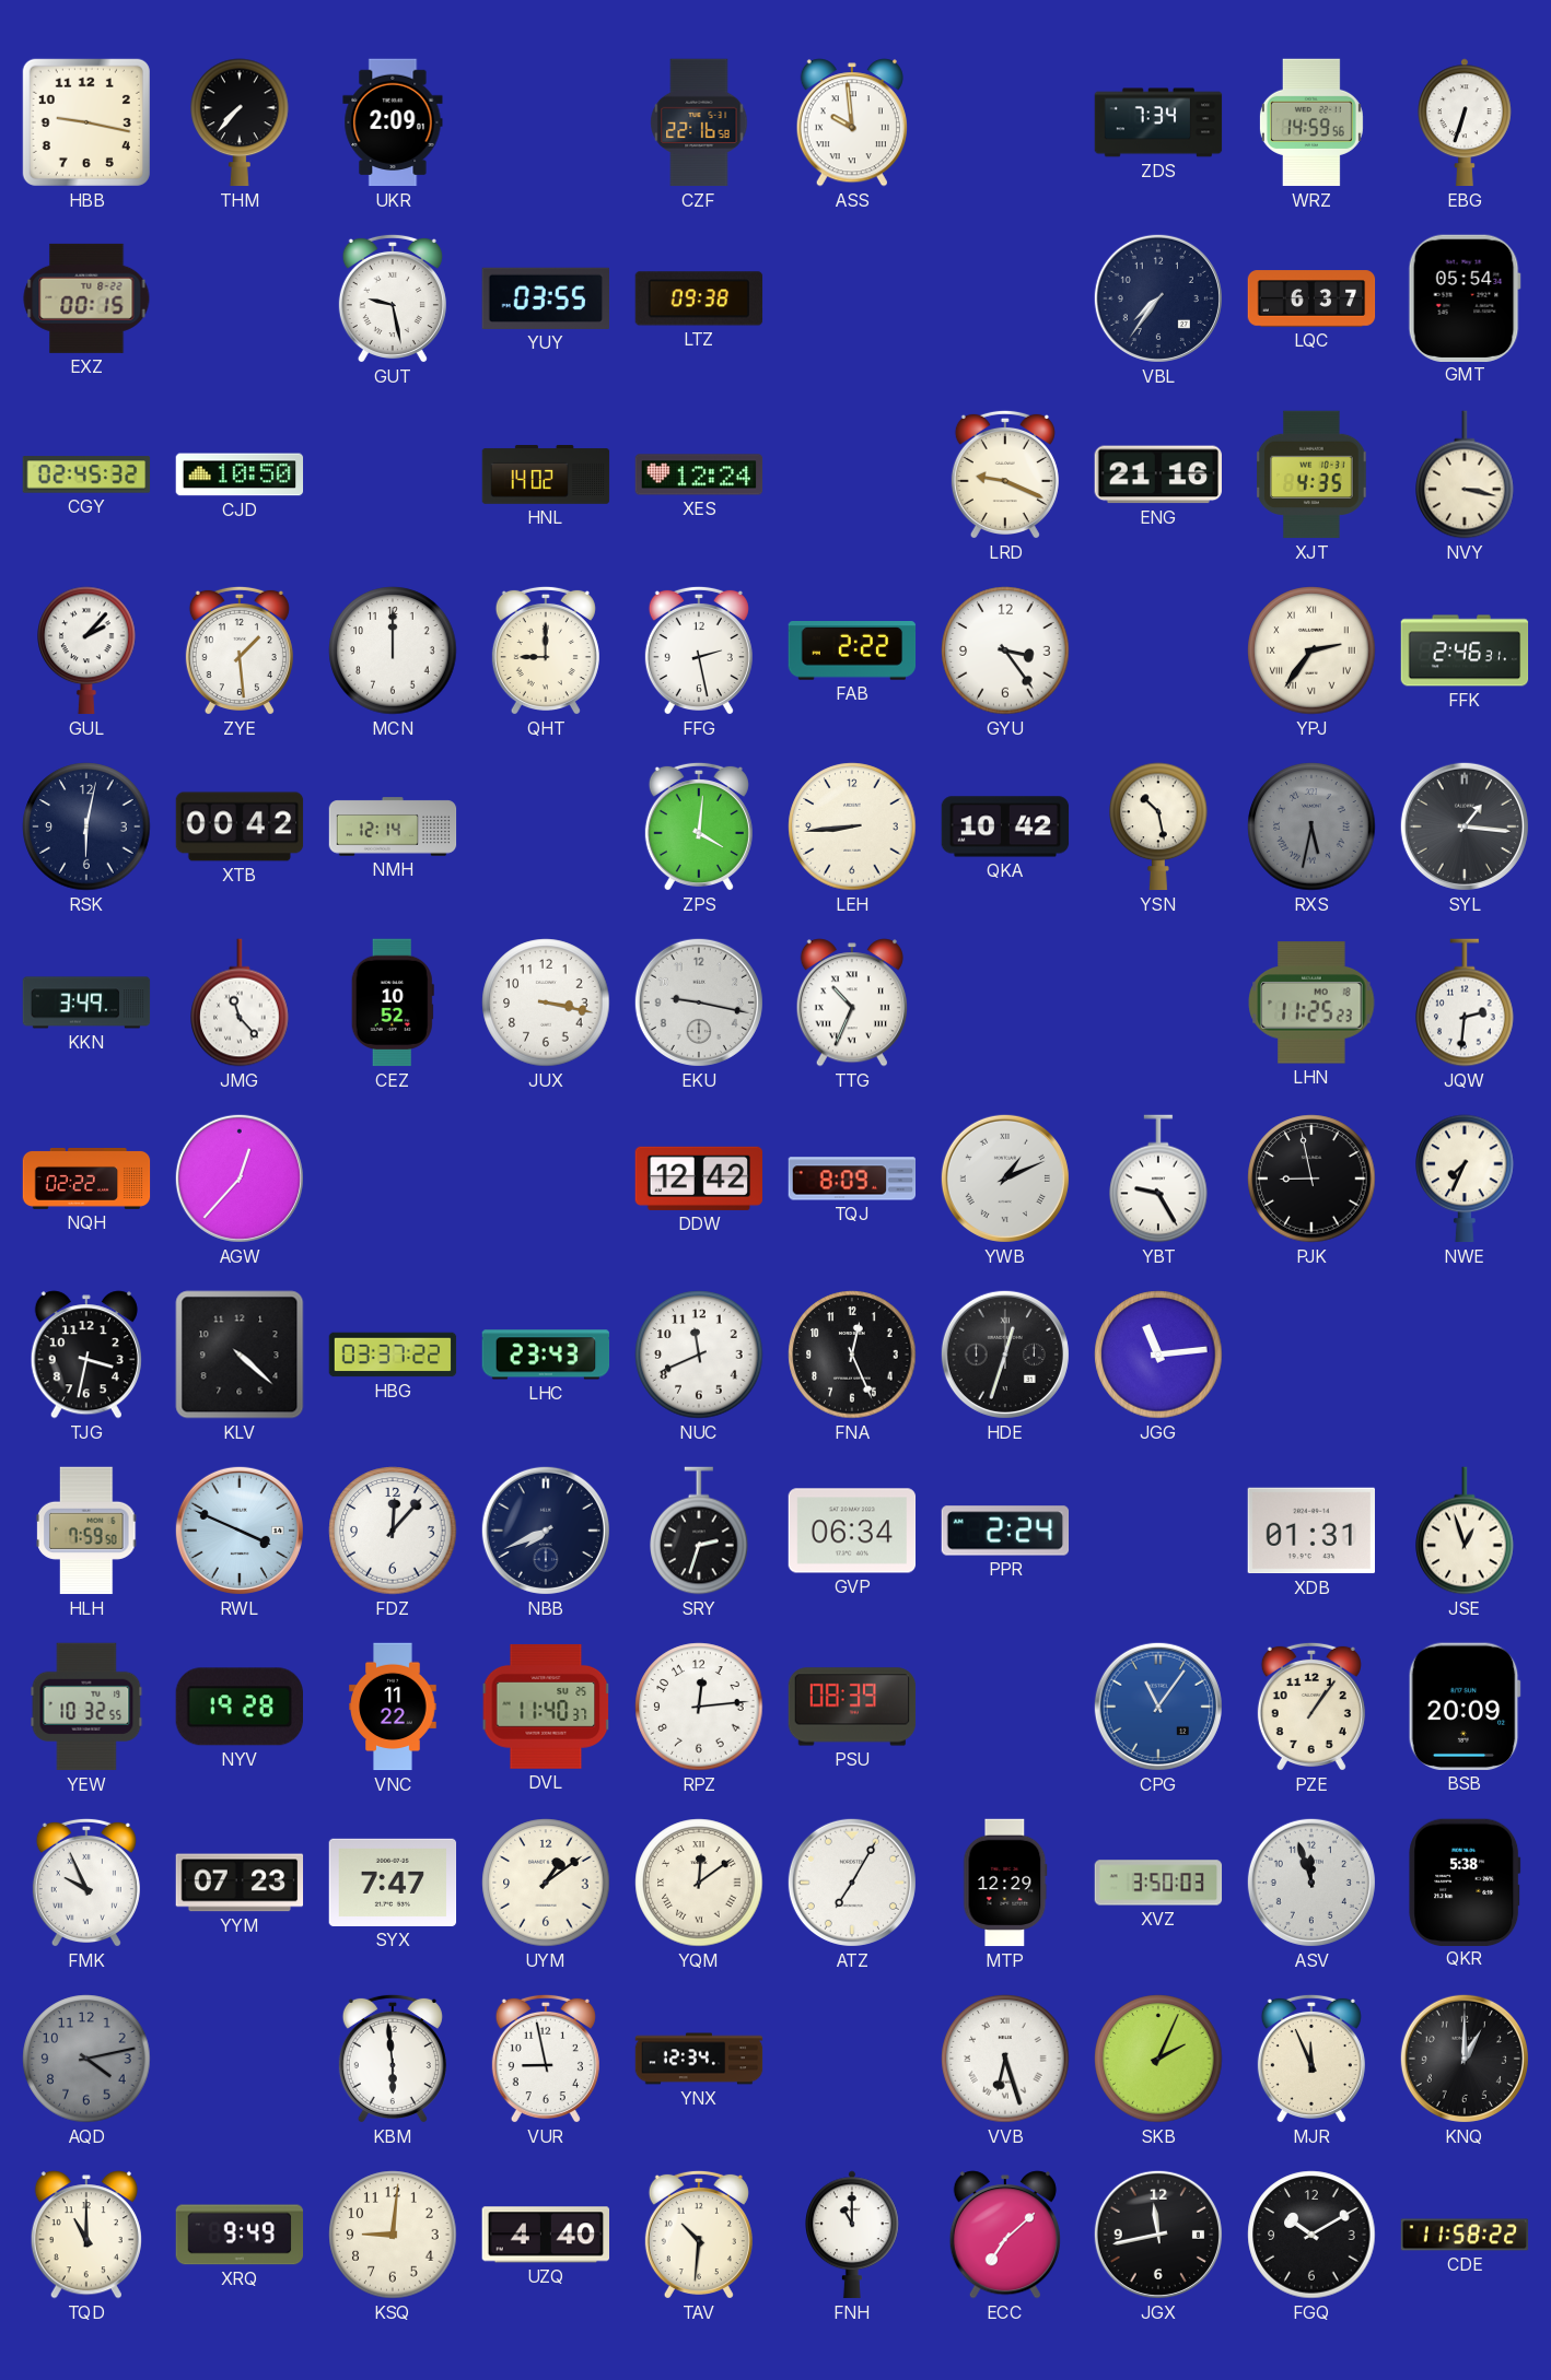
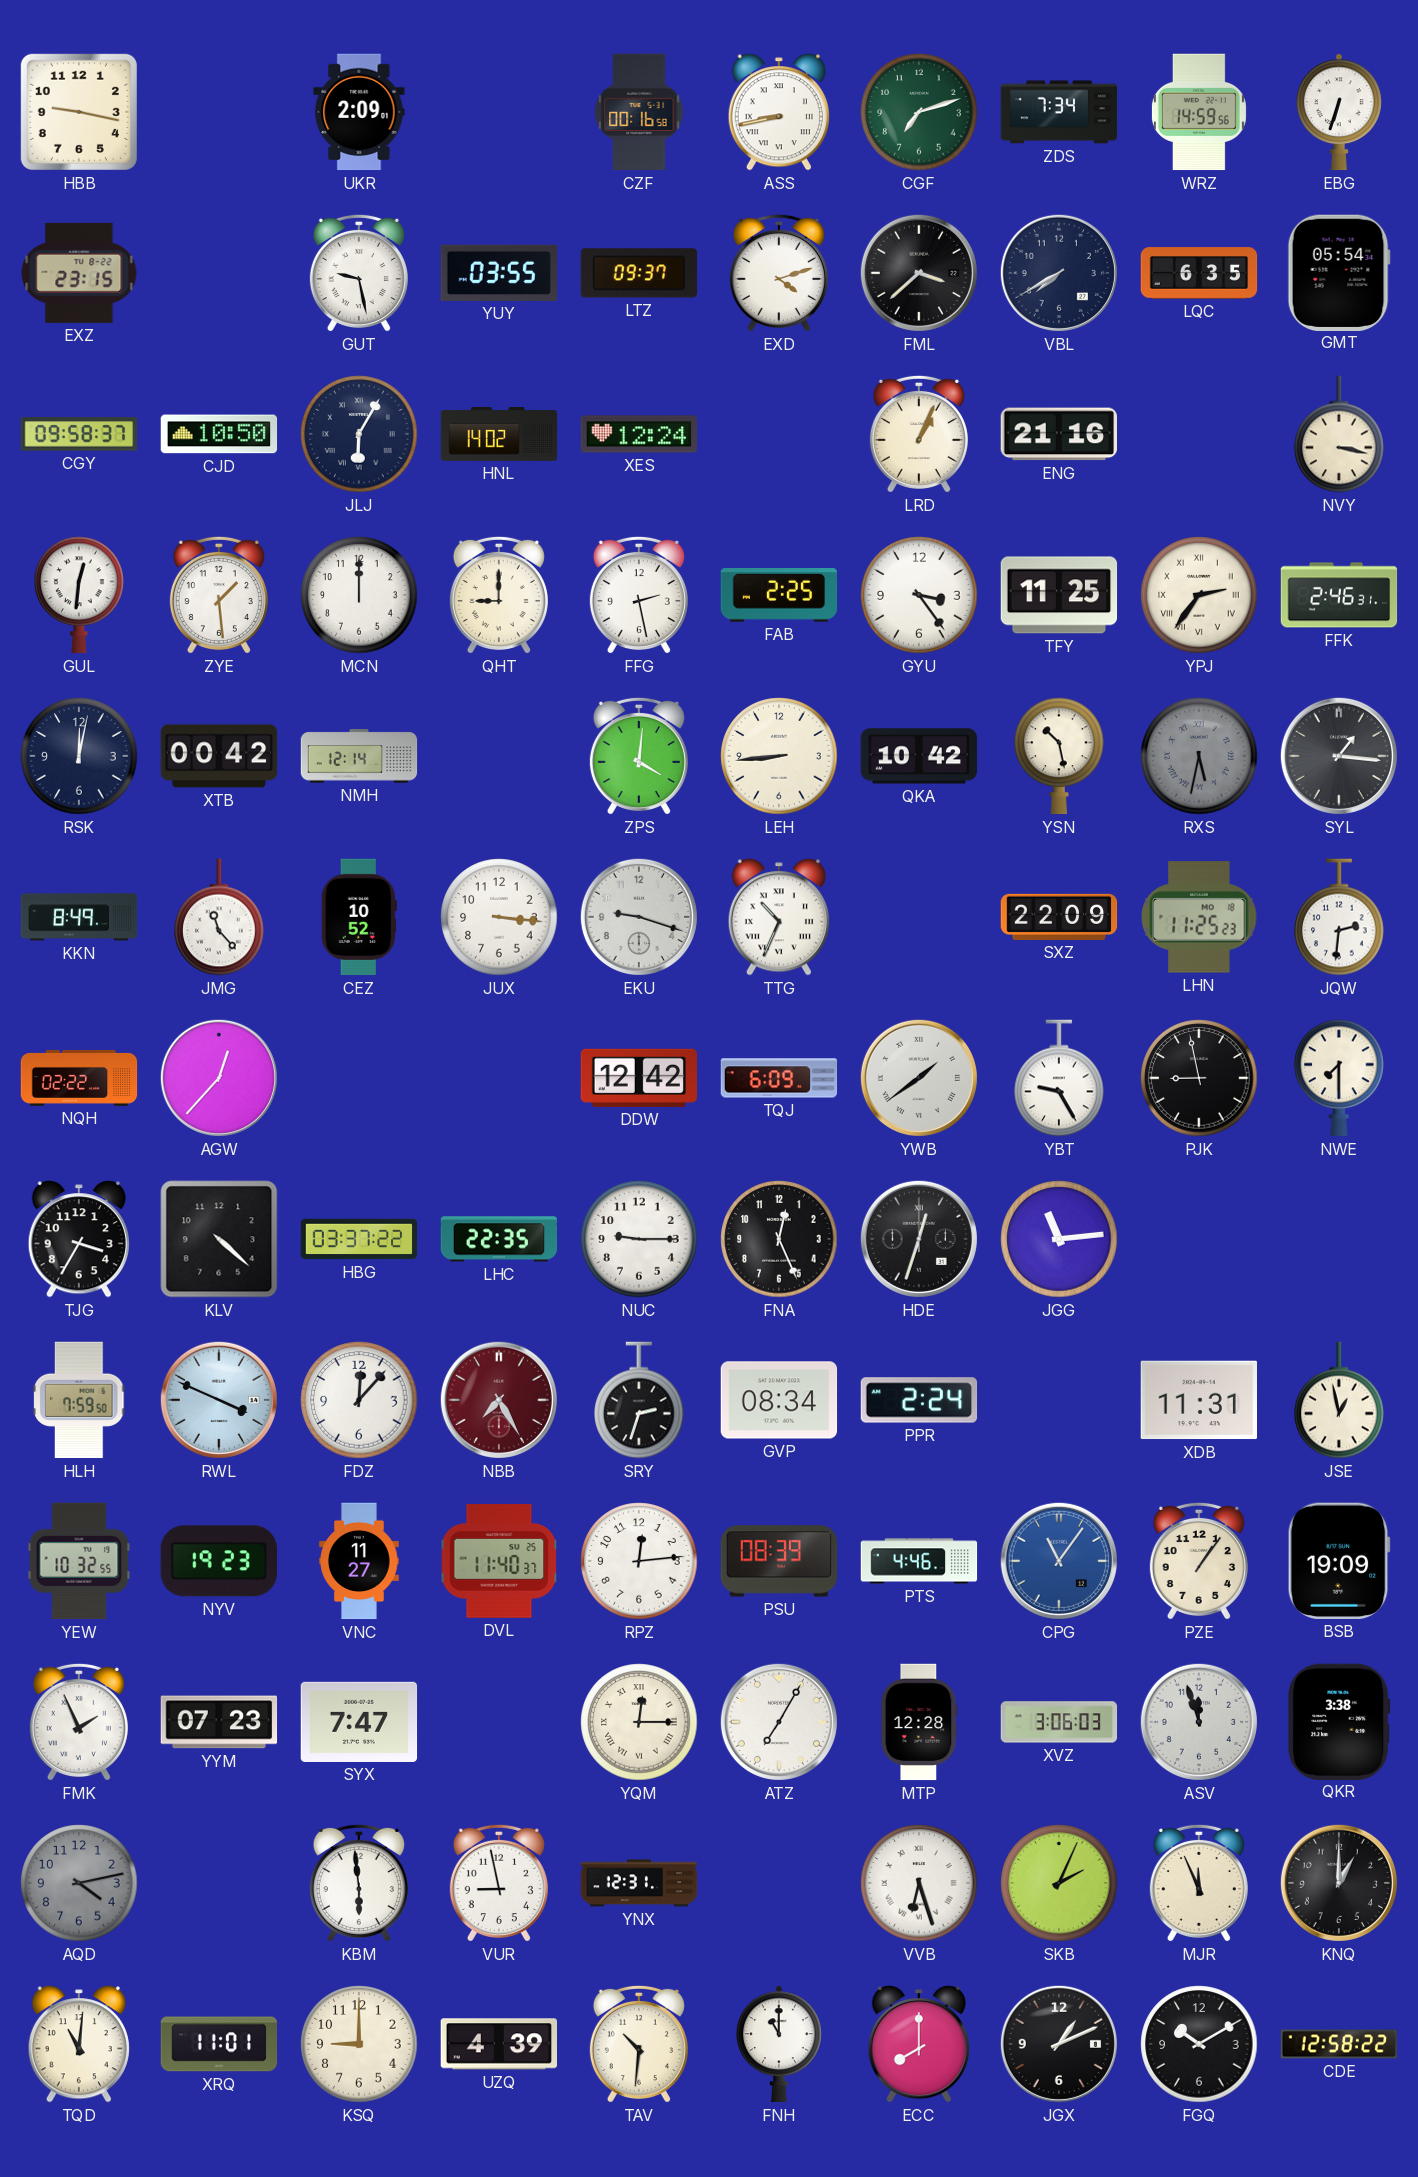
THM: 7:37 -> none (240, 122)
CZF: 22:16 -> 00:16 (639, 112)
ASS: 9:59 -> 8:43 (779, 112)
CGF: none -> 7:12 (919, 112)
EXZ: 00:15 -> 23:15 (79, 273)
LTZ: 09:38 -> 09:37 (639, 273)
EXD: none -> 4:12 (779, 273)
FML: none -> 3:38 (919, 273)
VBL: 7:36 -> 7:40 (1059, 273)
LQC: 6:37 -> 6:35 (1199, 273)
CGY: 02:45 -> 09:58 (79, 434)
JLJ: none -> 6:05 (359, 434)
LRD: 9:19 -> 1:04 (919, 434)
XJT: 4:35 -> none (1311, 474)
GUL: 2:07 -> 12:31 (79, 595)
FAB: 2:22 -> 2:25 (779, 596)
TFY: none -> 11:25 (1059, 595)
RSK: 6:02 -> 12:02 (79, 756)
KKN: 3:49 -> 8:49 (79, 917)
JUX: 3:17 -> 3:16 (499, 917)
EKU: 9:17 -> 9:18 (639, 917)
SXZ: none -> 22:09 (1059, 917)
TQJ: 8:09 -> 6:09 (779, 1078)
YWB: 1:11 -> 1:39 (919, 1078)
NWE: 7:34 -> 7:30 (1339, 1078)
TJG: 3:32 -> 3:35 (79, 1239)
LHC: 23:43 -> 22:35 (499, 1239)
NUC: 11:41 -> 9:15 (639, 1239)
NBB: 7:41 -> 7:25 (499, 1400)
NBB dial: navy -> burgundy (499, 1400)
GVP: 06:34 -> 08:34 (779, 1400)
XDB: 01:31 -> 11:31 (1198, 1400)
JSE: 12:57 -> 12:58 (1339, 1400)
NYV: 19:28 -> 19:23 (218, 1561)
VNC: 11:22 -> 11:27 (359, 1561)
PTS: none -> 4:46 (919, 1561)
BSB: 20:09 -> 19:09 (1339, 1561)
FMK: 9:56 -> 1:56 (79, 1722)
UYM: 1:09 -> none (546, 1883)
YQM: 12:09 -> 12:15 (639, 1722)
MTP: 12:29 -> 12:28 (919, 1722)
XVZ: 3:50 -> 3:06 (1059, 1722)
QKR: 5:38 -> 3:38 (1339, 1721)
YNX: 12:34 -> 12:31 (639, 1883)
TQD: 11:00 -> 11:01 (79, 2044)
XRQ: 9:49 -> 11:01 (219, 2044)
KSQ: 9:01 -> 9:00 (359, 2044)
UZQ: 4:40 -> 4:39 (498, 2044)
ECC: 7:08 -> 8:00 (919, 2044)
JGX: 11:43 -> 1:11 (1059, 2044)
CDE: 11:58 -> 12:58 (1339, 2044)
